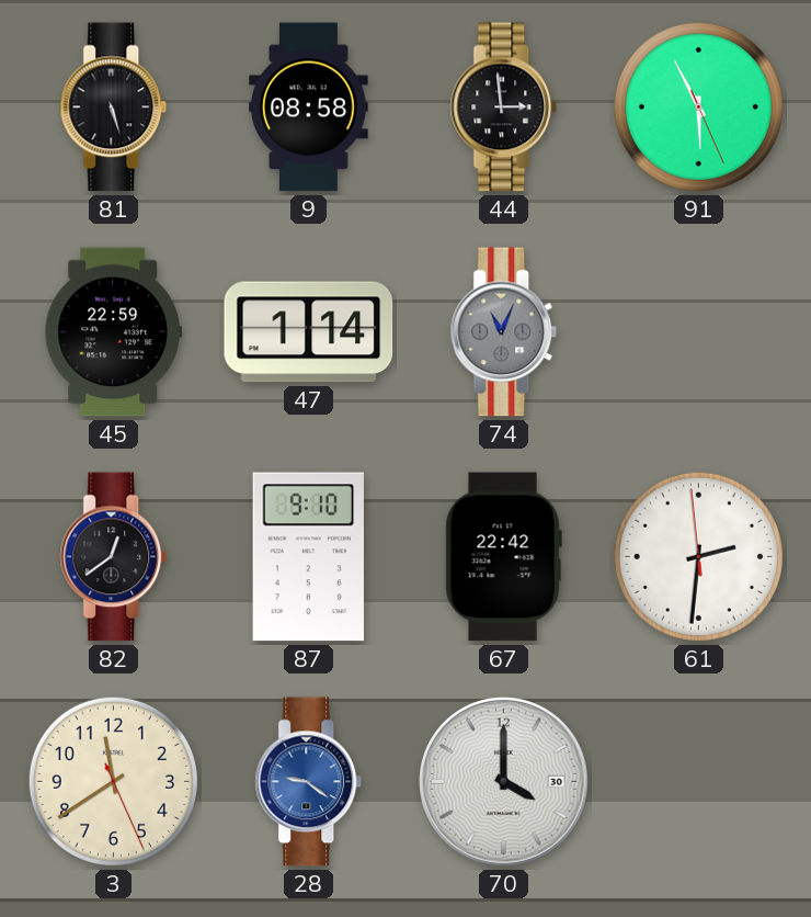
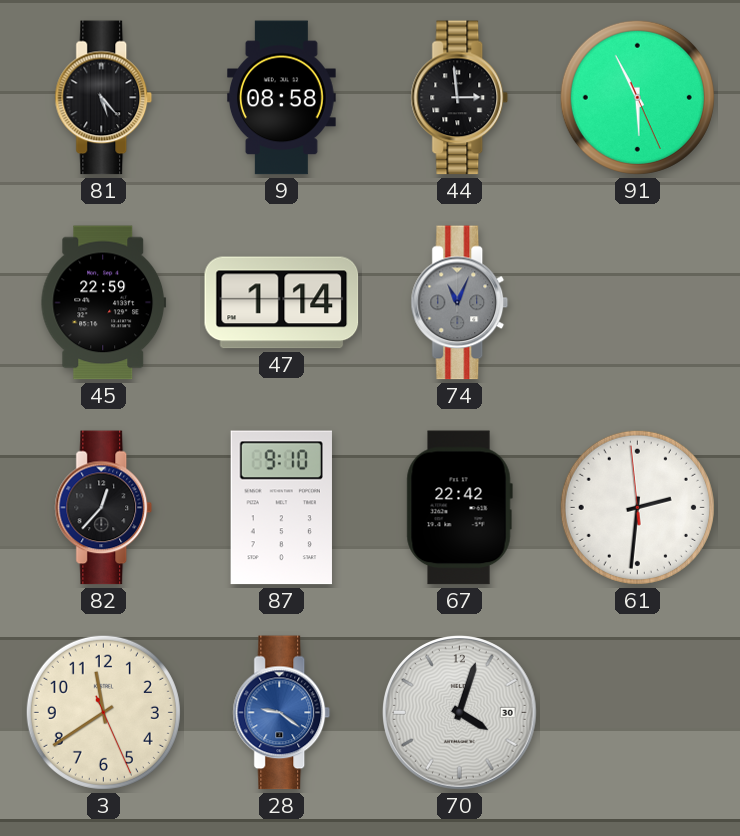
81: 5:27 -> 5:23 (104, 98)
82: 12:39 -> 12:37 (104, 508)
70: 4:00 -> 4:03 (460, 713)
